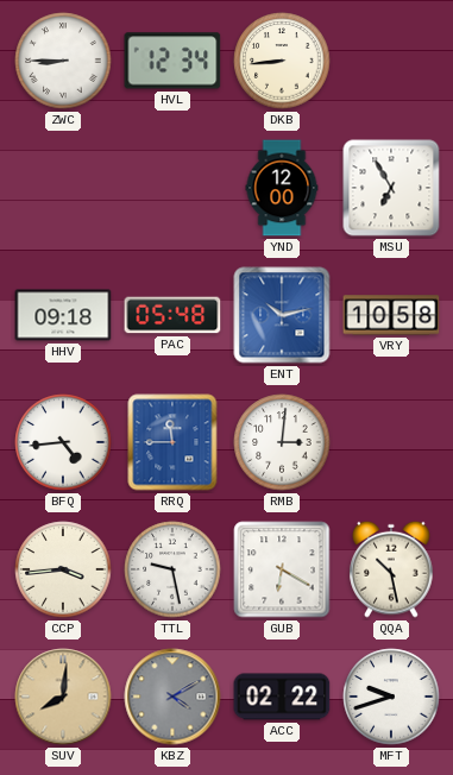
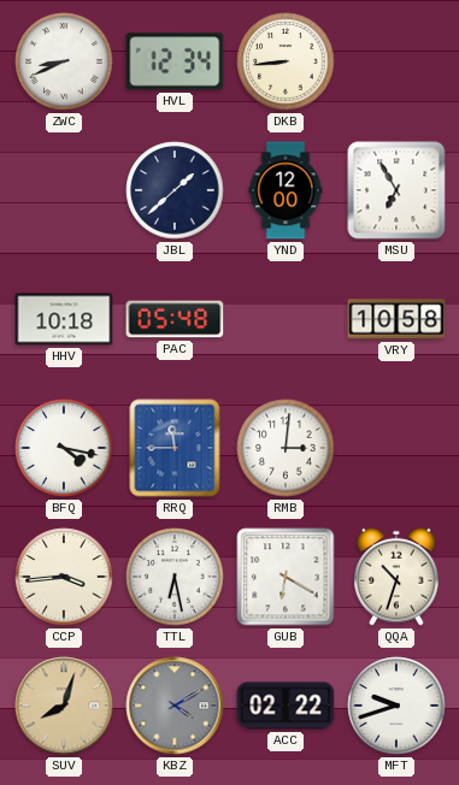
ZWC: 8:45 -> 8:41 (64, 61)
JBL: none -> 1:38 (175, 190)
HHV: 09:18 -> 10:18 (64, 319)
ENT: 10:13 -> none (282, 315)
BFQ: 4:44 -> 4:17 (64, 448)
TTL: 9:28 -> 6:28 (175, 577)
QQA: 10:28 -> 10:33 (396, 577)
SUV: 8:01 -> 8:03 (64, 706)
